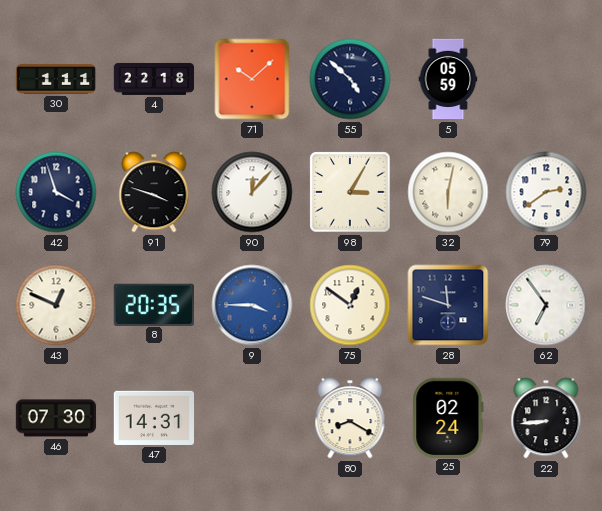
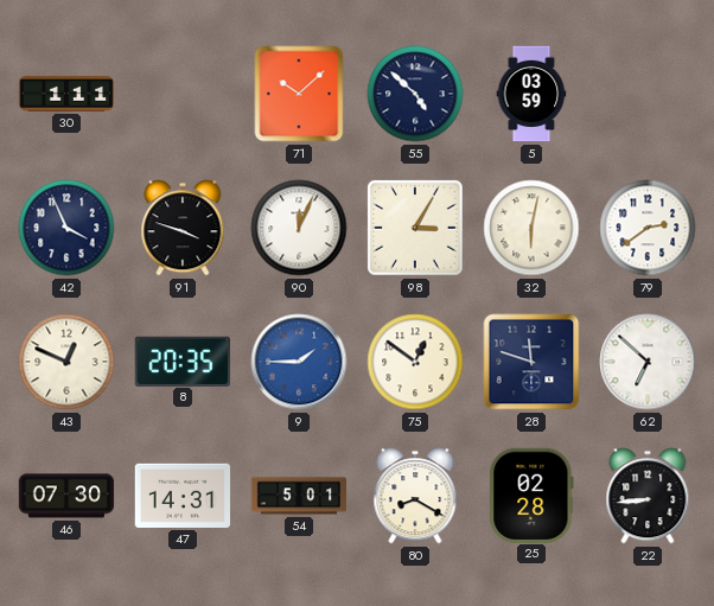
4: 22:18 -> none (154, 79)
5: 05:59 -> 03:59 (531, 94)
42: 3:57 -> 3:56 (66, 228)
90: 12:07 -> 12:04 (299, 228)
9: 3:45 -> 1:45 (299, 362)
62: 6:54 -> 6:52 (648, 362)
54: none -> 5:01 (299, 496)
25: 02:24 -> 02:28 (531, 495)
